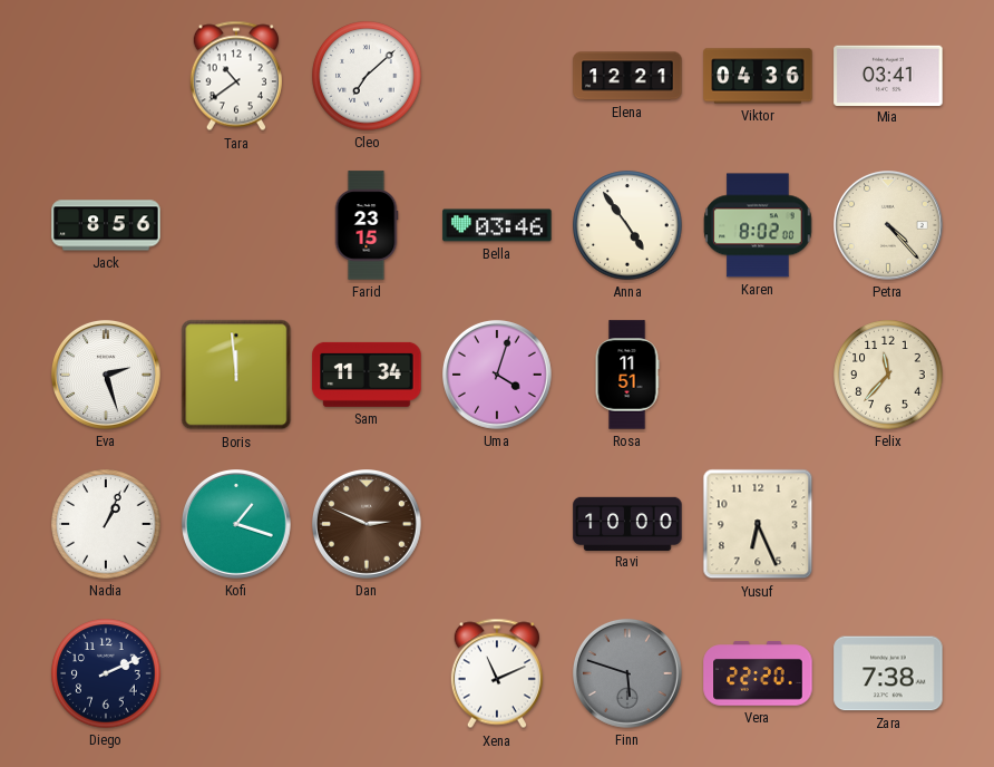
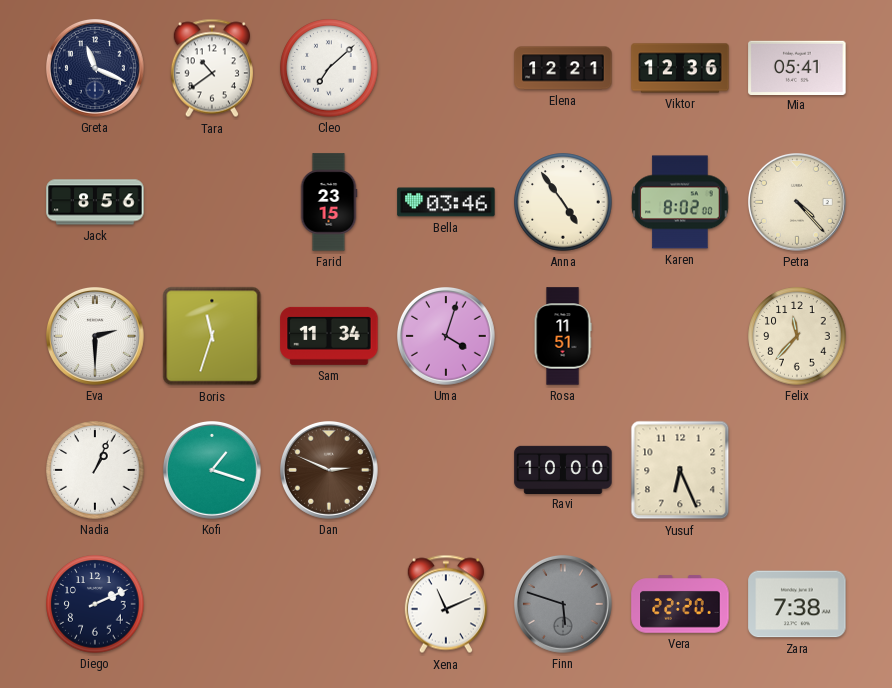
Greta: none -> 11:19 (96, 69)
Viktor: 04:36 -> 12:36 (680, 68)
Mia: 03:41 -> 05:41 (797, 67)
Eva: 2:27 -> 2:30 (96, 337)
Boris: 11:59 -> 11:33 (212, 336)
